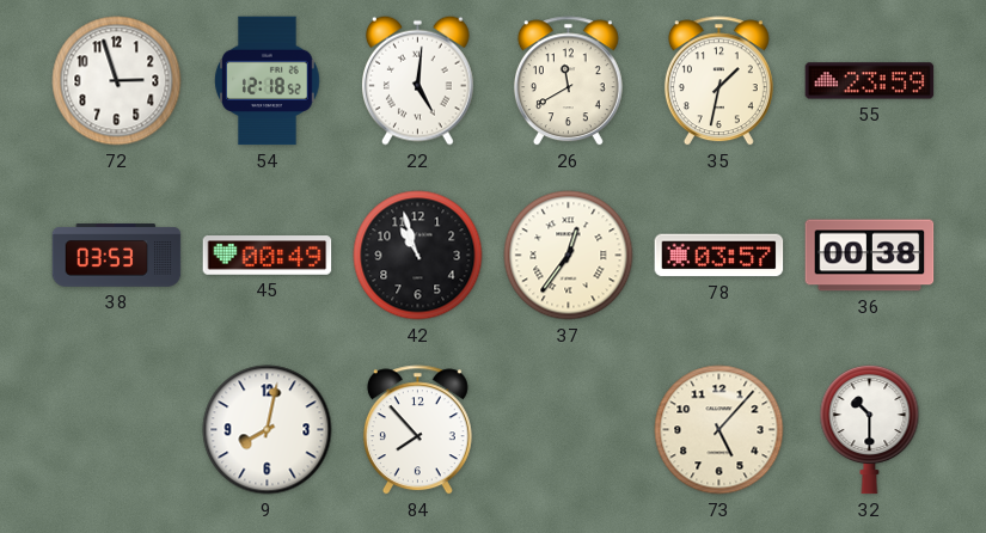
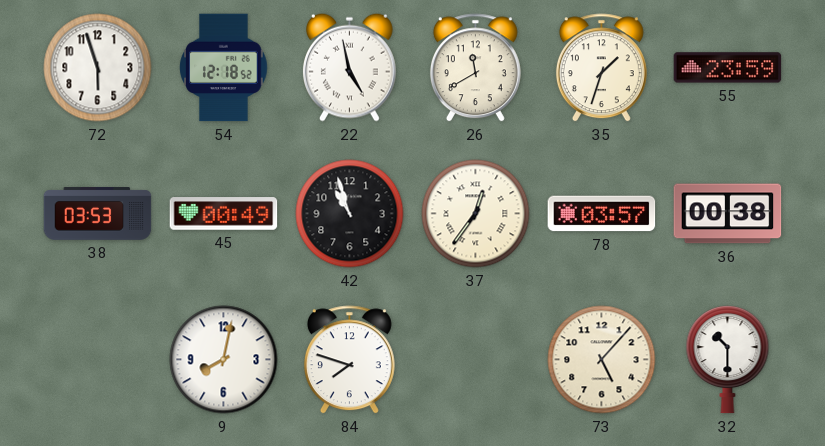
72: 2:57 -> 5:57 (98, 68)
22: 5:01 -> 4:58 (349, 67)
35: 1:32 -> 1:33 (601, 68)
84: 7:53 -> 7:48 (349, 360)
